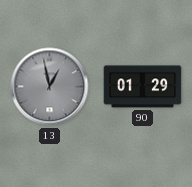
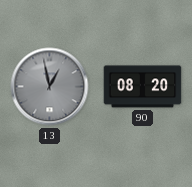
90: 01:29 -> 08:20 (143, 87)
